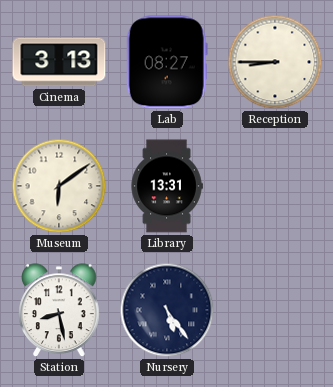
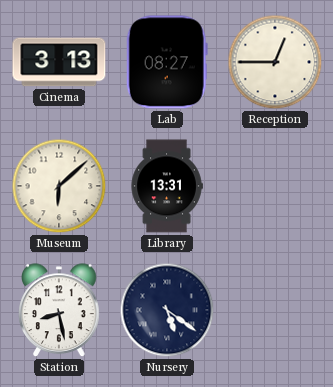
Reception: 8:45 -> 12:45 (275, 62)
Museum: 6:09 -> 6:08 (59, 186)
Nursery: 5:24 -> 5:21 (167, 310)
